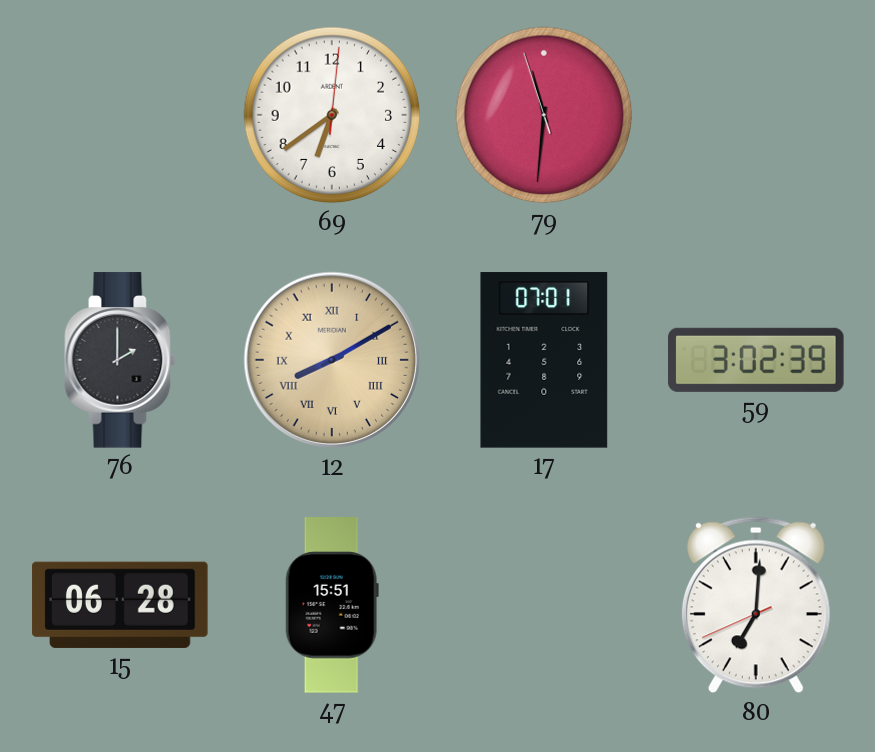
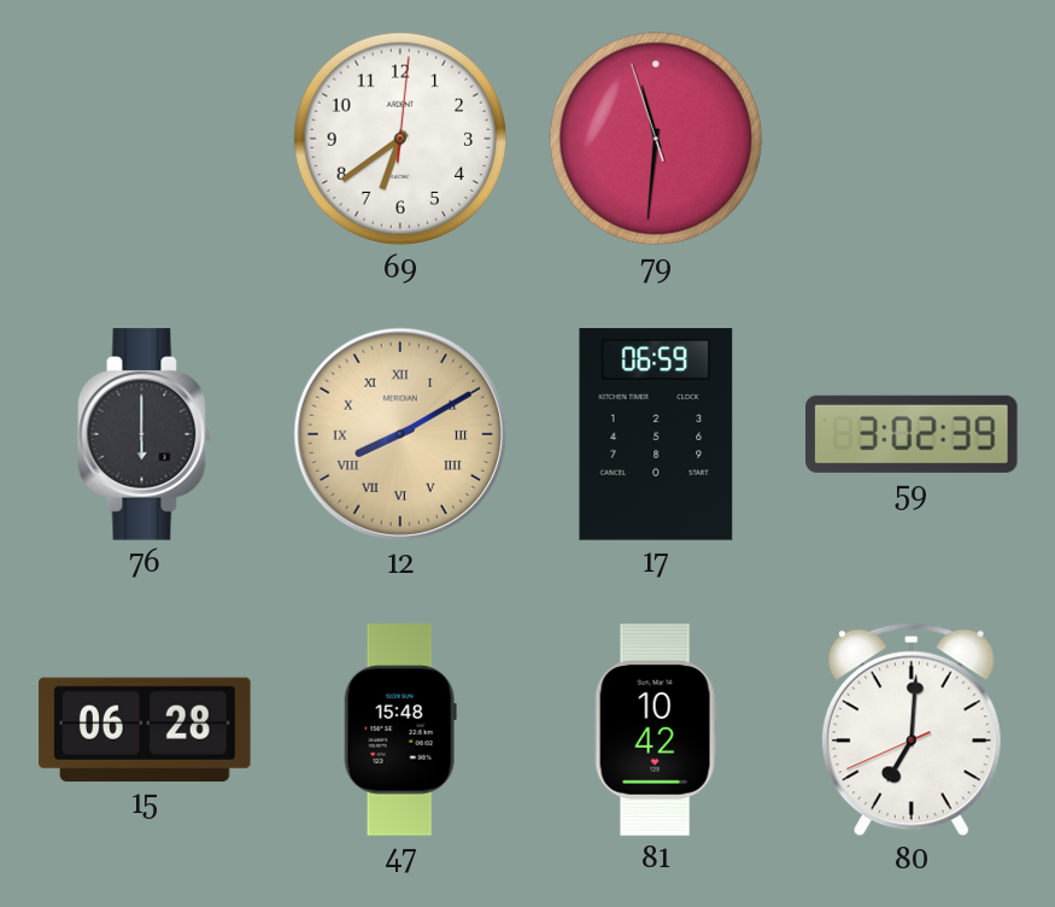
76: 2:00 -> 6:00 (145, 434)
17: 07:01 -> 06:59 (656, 434)
47: 15:51 -> 15:48 (400, 730)
81: none -> 10:42 (656, 730)
